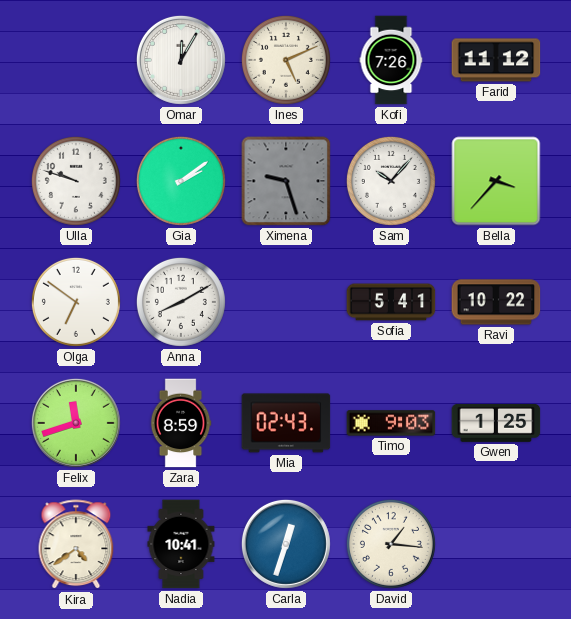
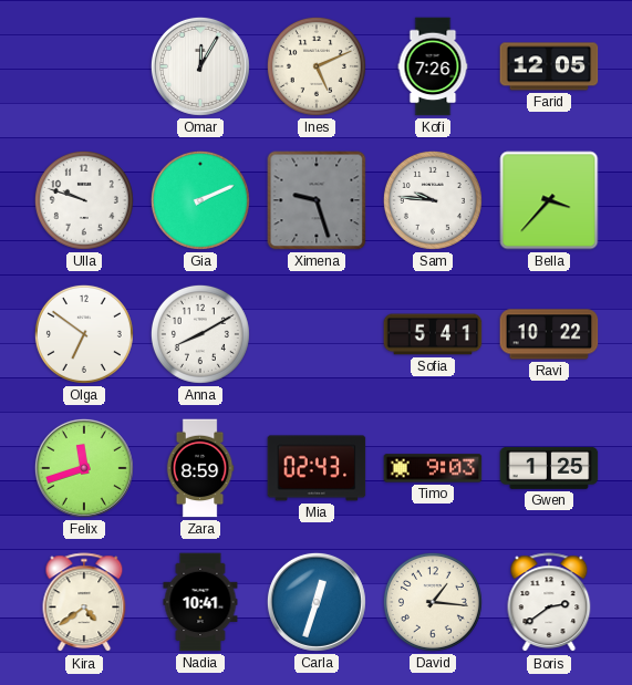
Farid: 11:12 -> 12:05 (549, 66)
Gia: 2:09 -> 2:11 (200, 200)
Sam: 10:07 -> 9:46 (433, 200)
Boris: none -> 2:39 (549, 603)
